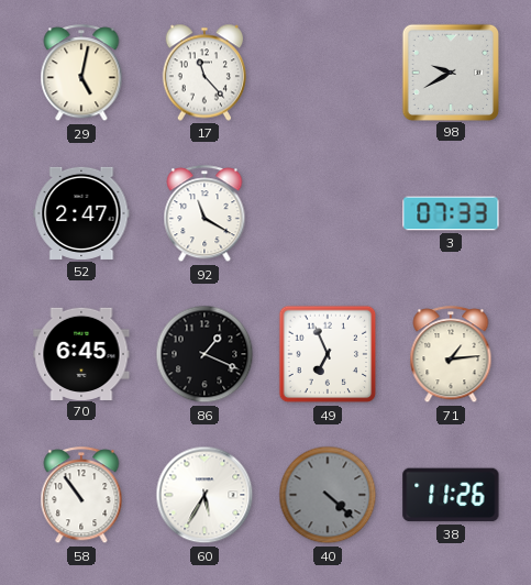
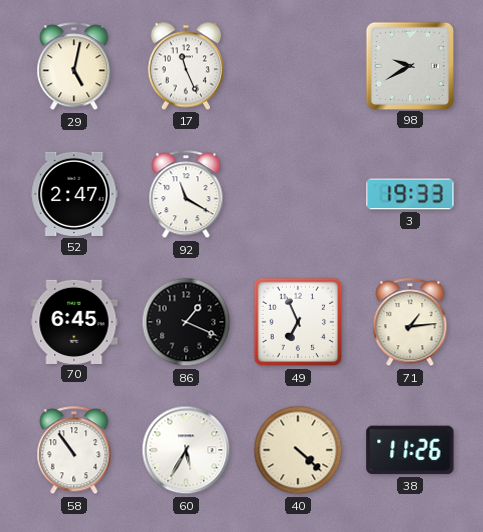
17: 11:23 -> 11:26 (185, 66)
3: 07:33 -> 19:33 (410, 194)
40 dial: grey -> cream (298, 450)
